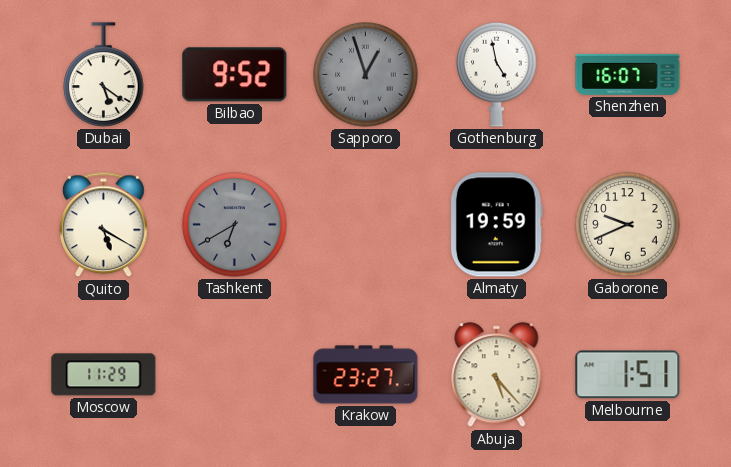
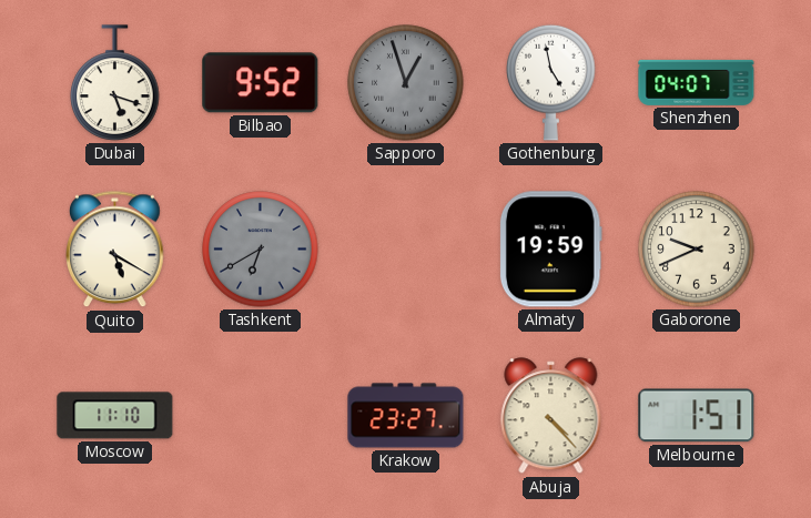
Dubai: 5:21 -> 5:18 (115, 83)
Shenzhen: 16:07 -> 04:07 (697, 82)
Moscow: 11:29 -> 11:10 (115, 416)
Abuja: 5:23 -> 4:23 (551, 416)
